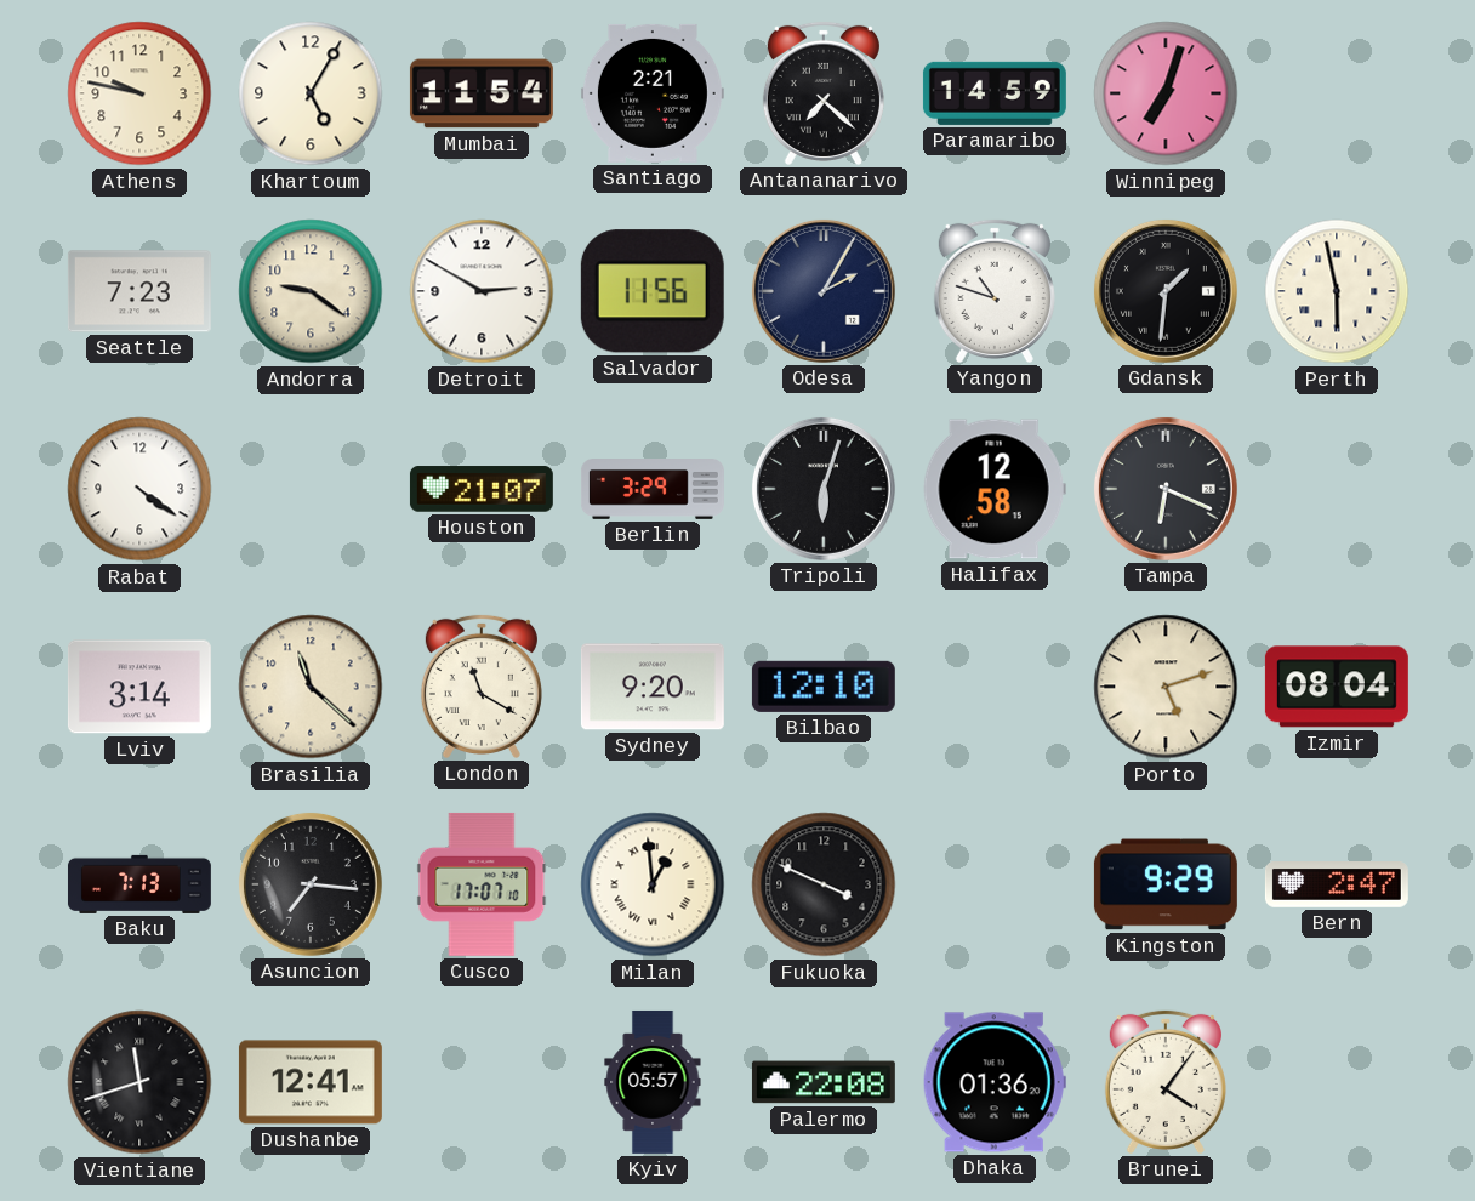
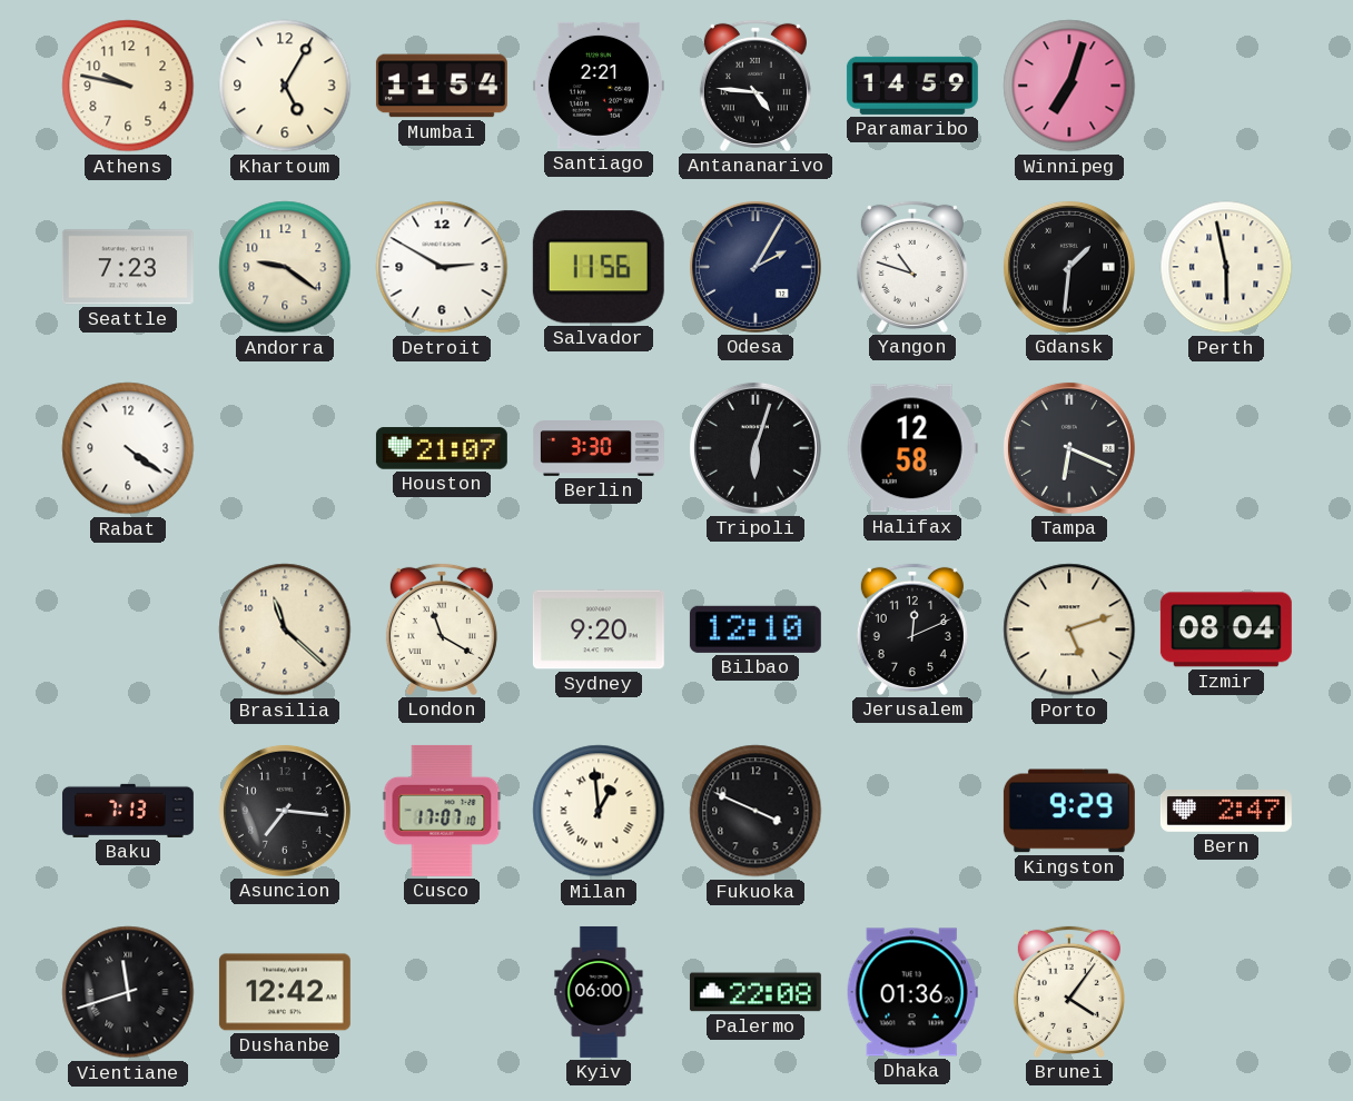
Antananarivo: 7:22 -> 4:46 (755, 86)
Berlin: 3:29 -> 3:30 (599, 449)
Lviv: 3:14 -> none (139, 687)
Jerusalem: none -> 12:11 (912, 629)
Dushanbe: 12:41 -> 12:42 (285, 992)
Kyiv: 05:57 -> 06:00 (599, 992)
